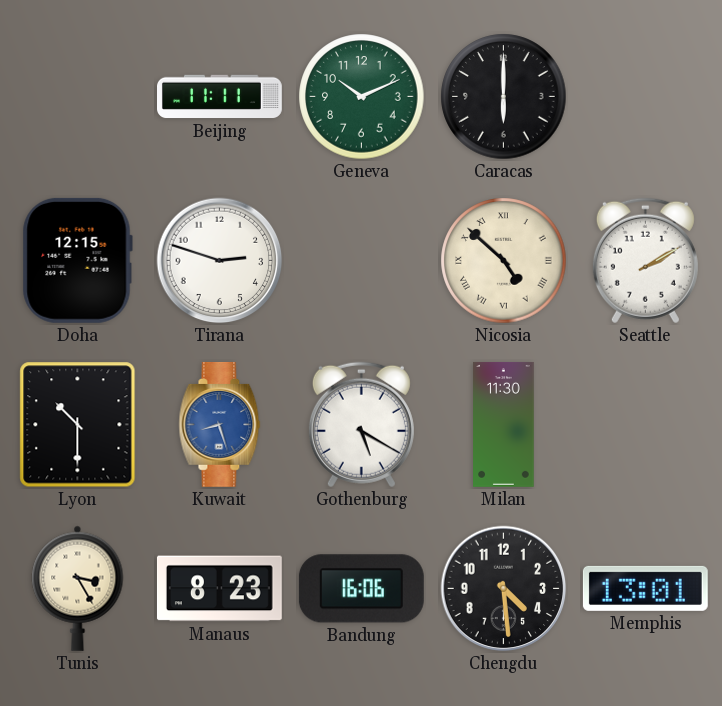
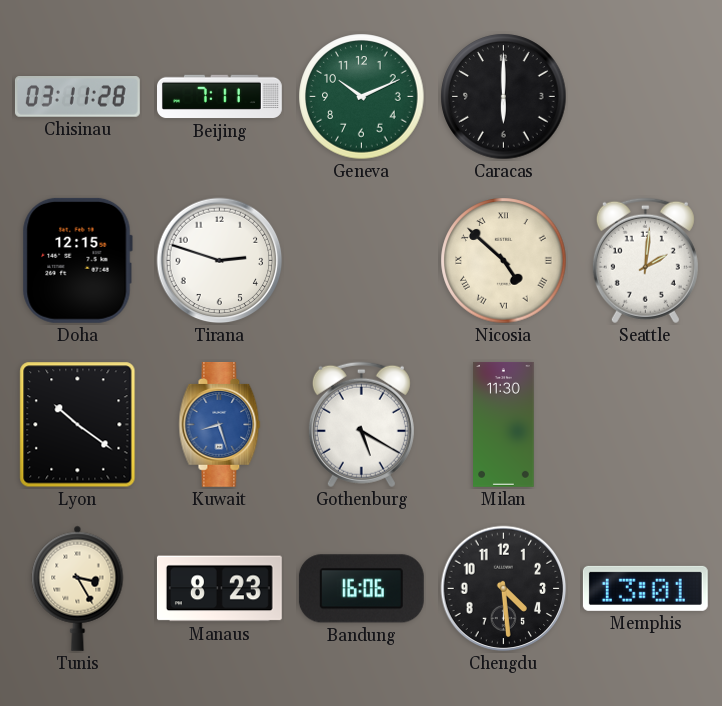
Chisinau: none -> 03:11 (77, 97)
Beijing: 11:11 -> 7:11 (220, 97)
Seattle: 2:10 -> 2:01 (645, 261)
Lyon: 10:30 -> 10:21 (78, 425)
